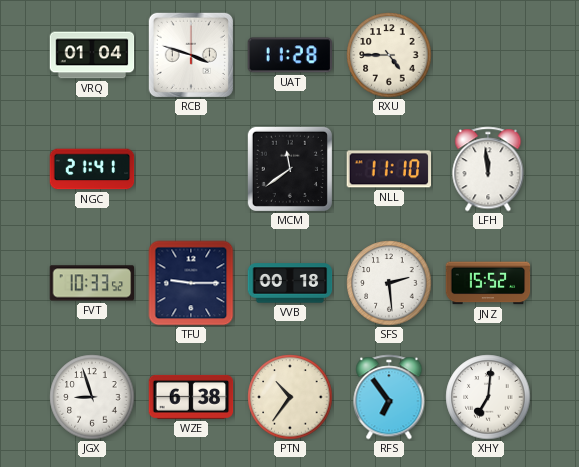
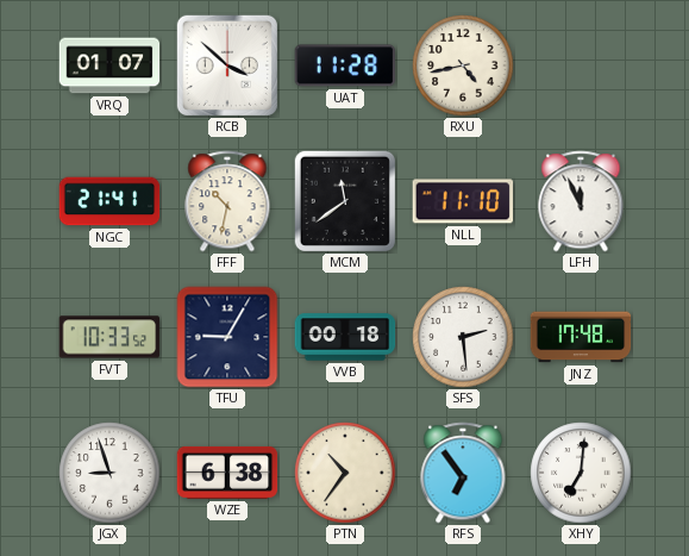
VRQ: 01:04 -> 01:07 (109, 65)
RCB: 3:48 -> 3:52 (227, 65)
RXU: 4:45 -> 4:43 (463, 65)
FFF: none -> 10:32 (227, 201)
LFH: 11:59 -> 11:56 (581, 201)
TFU: 9:15 -> 9:05 (227, 337)
JNZ: 15:52 -> 17:48 (581, 337)
